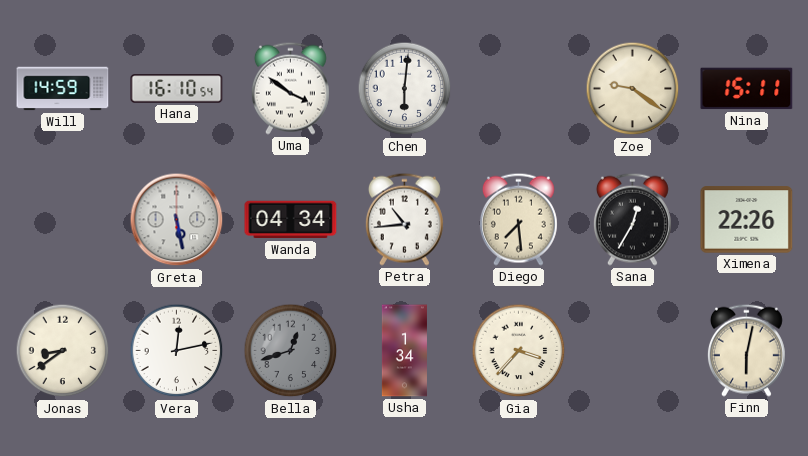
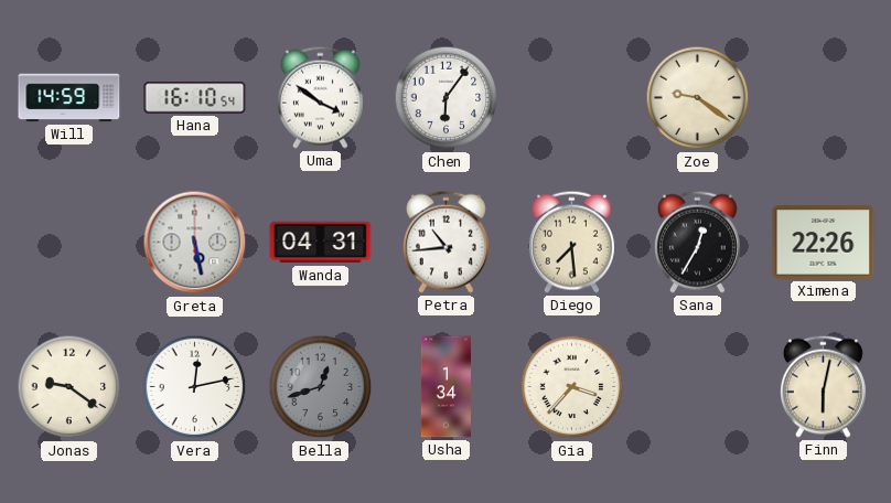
Chen: 6:01 -> 6:06 (447, 98)
Nina: 15:11 -> none (747, 89)
Wanda: 04:34 -> 04:31 (321, 243)
Jonas: 8:39 -> 9:21 (69, 387)
